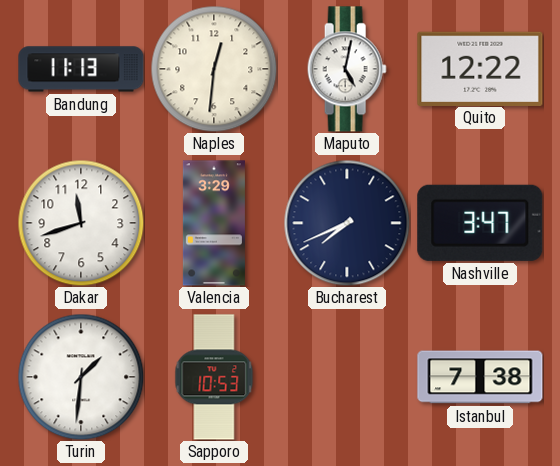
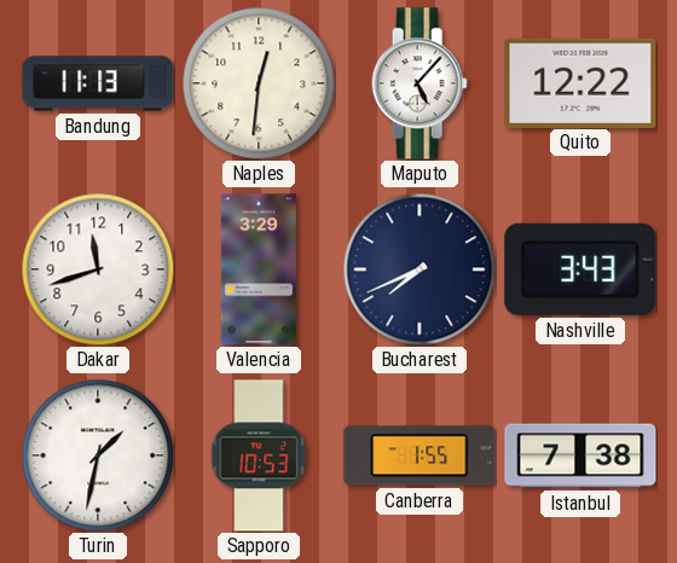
Maputo: 5:02 -> 5:07 (419, 83)
Nashville: 3:47 -> 3:43 (580, 269)
Turin: 1:31 -> 1:32 (98, 455)
Canberra: none -> 1:55 (419, 455)
